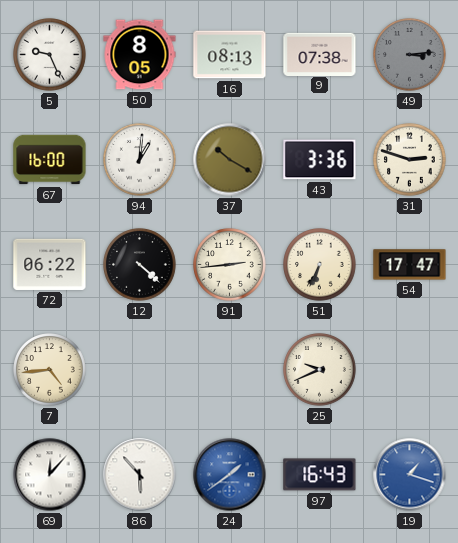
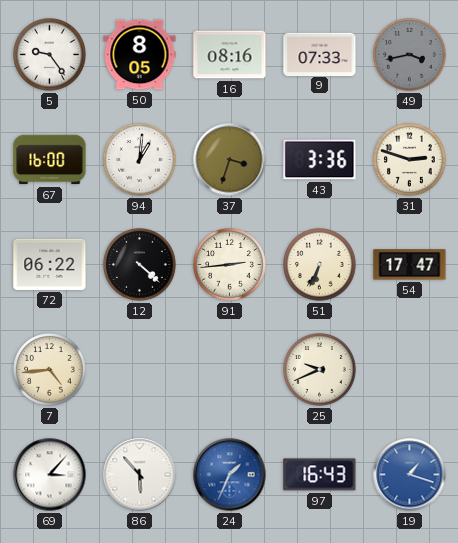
5: 9:26 -> 9:24 (50, 55)
16: 08:13 -> 08:16 (230, 55)
9: 07:38 -> 07:33 (320, 54)
49: 3:14 -> 3:43 (410, 55)
37: 10:20 -> 3:33 (230, 160)
69: 12:07 -> 3:07 (50, 475)
24: 1:39 -> 1:34 (230, 475)
